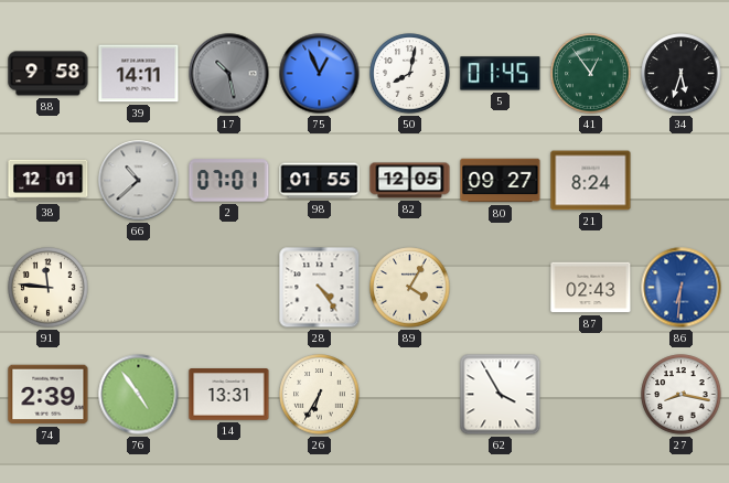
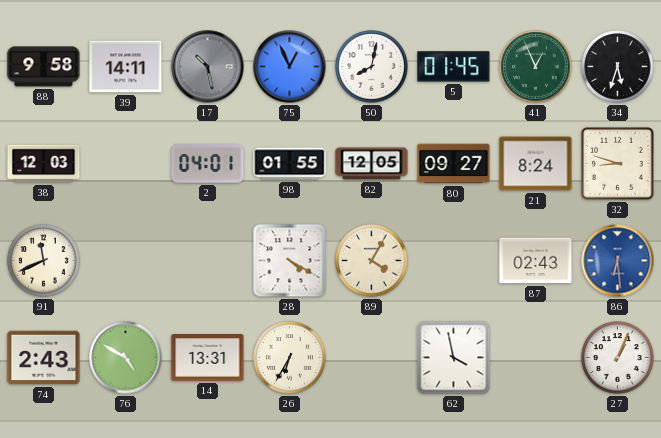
41: 12:54 -> 12:56 (536, 67)
38: 12:01 -> 12:03 (44, 164)
66: 10:38 -> none (139, 181)
2: 07:01 -> 04:01 (208, 164)
32: none -> 8:48 (618, 164)
91: 11:46 -> 11:41 (44, 261)
28: 4:24 -> 4:20 (290, 261)
86: 6:31 -> 6:29 (618, 261)
74: 2:39 -> 2:43 (44, 358)
76: 4:54 -> 4:50 (126, 358)
62: 3:55 -> 3:58 (454, 358)
27: 8:17 -> 1:04 (618, 358)
